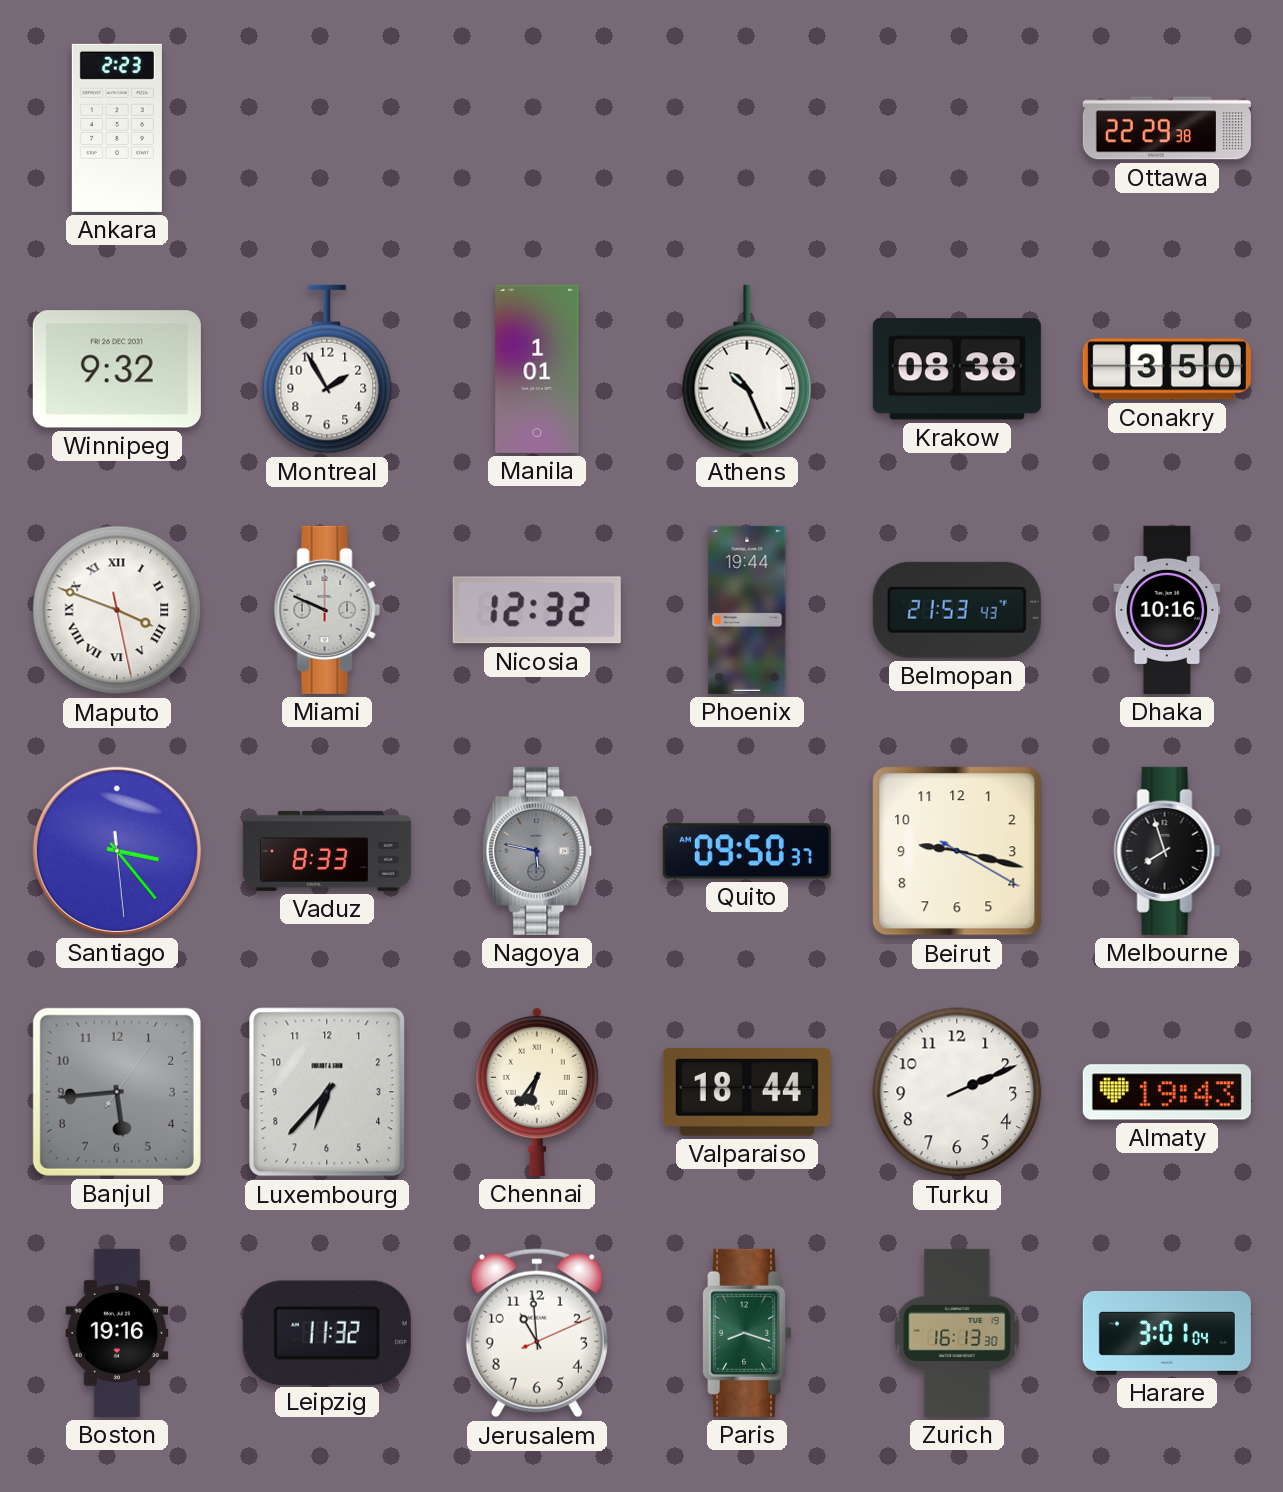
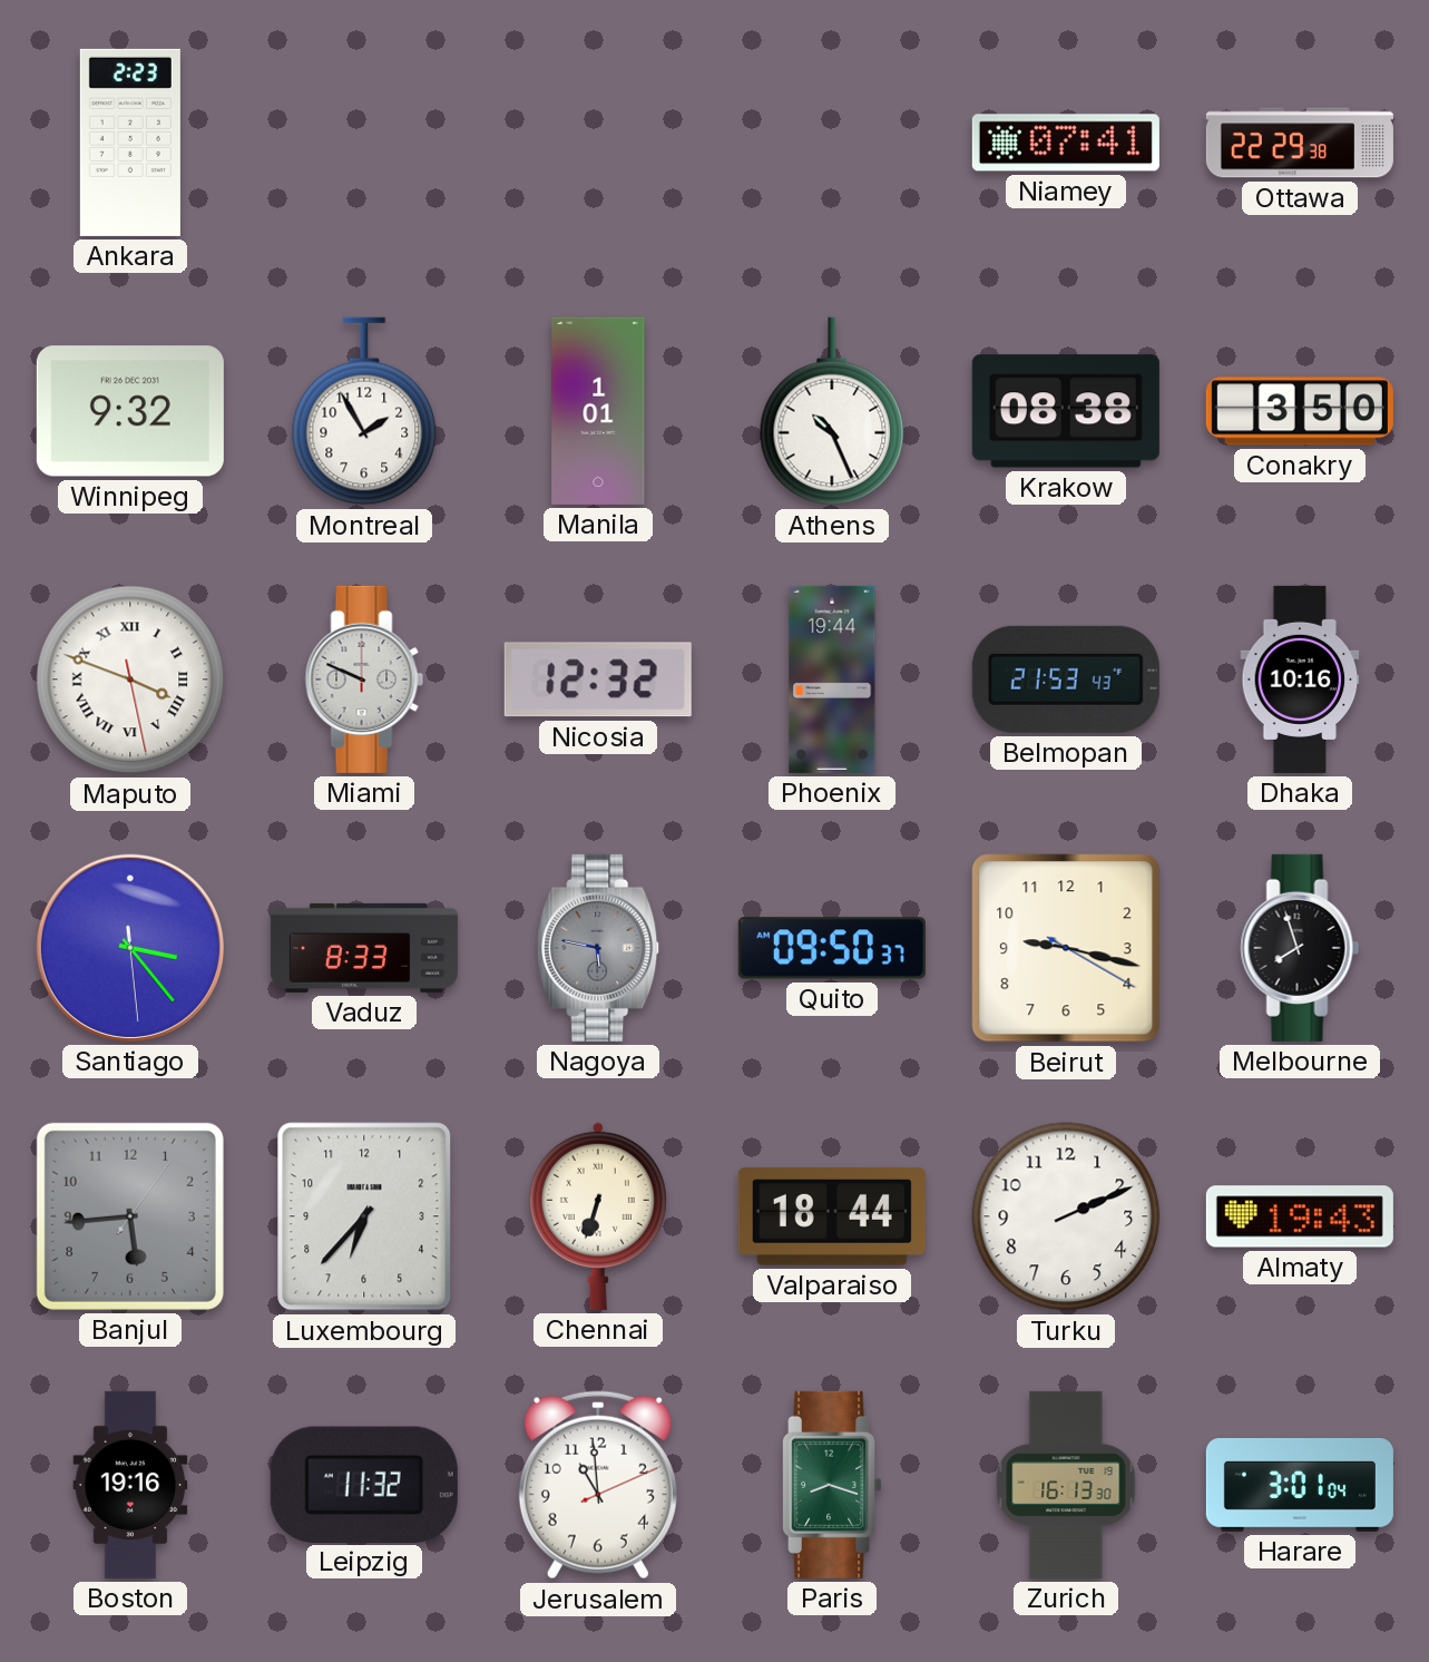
Niamey: none -> 07:41 (1066, 143)
Chennai: 6:36 -> 6:33 (598, 1215)
